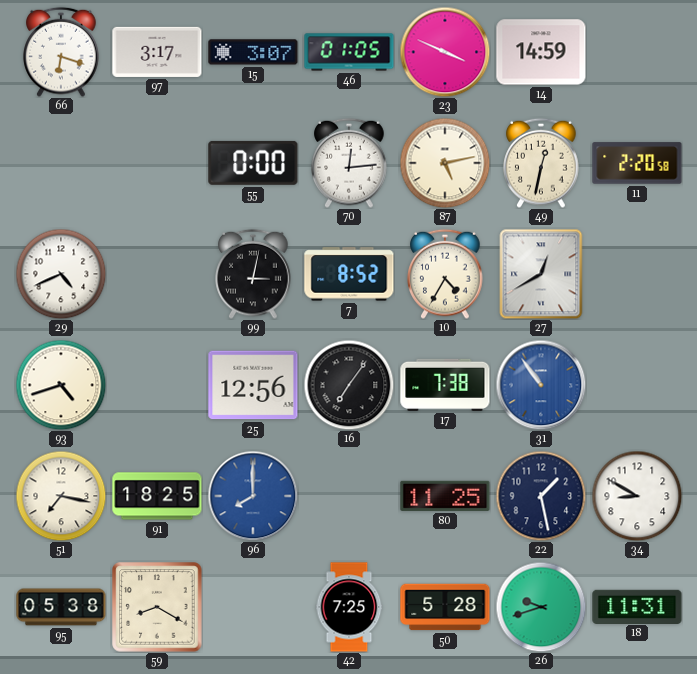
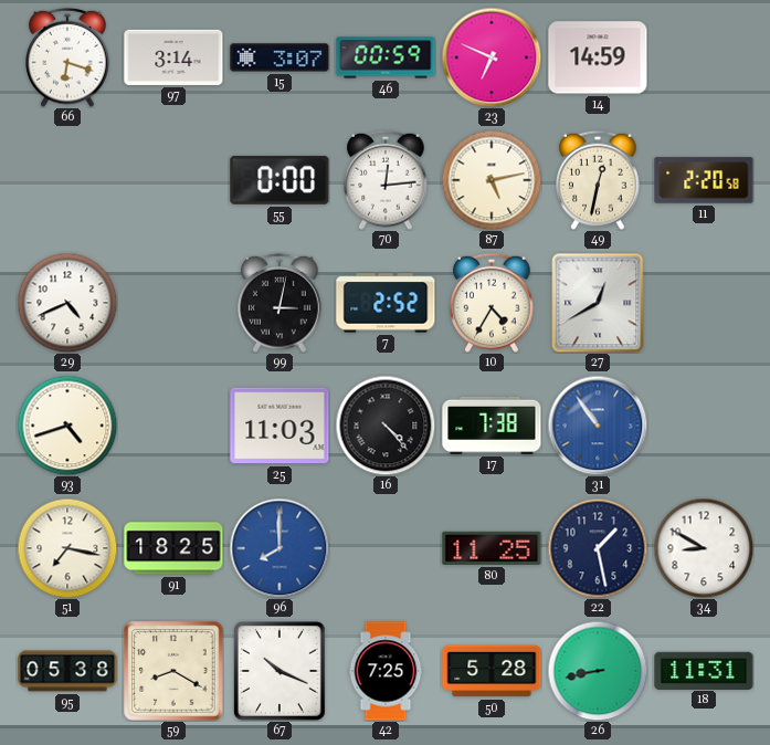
97: 3:17 -> 3:14 (173, 57)
46: 01:05 -> 00:59 (386, 57)
23: 3:49 -> 6:49 (492, 57)
7: 8:52 -> 2:52 (386, 303)
25: 12:56 -> 11:03 (279, 426)
16: 7:06 -> 4:23 (386, 426)
67: none -> 10:19 (281, 672)
26: 9:42 -> 8:43 (598, 671)
